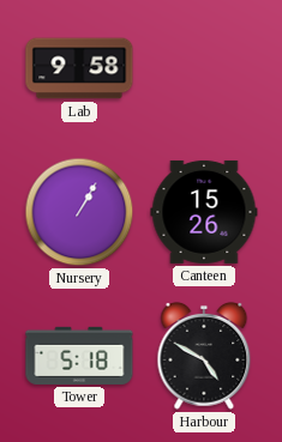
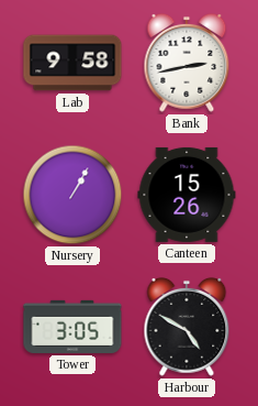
Bank: none -> 2:43 (187, 63)
Tower: 5:18 -> 3:05 (72, 327)
